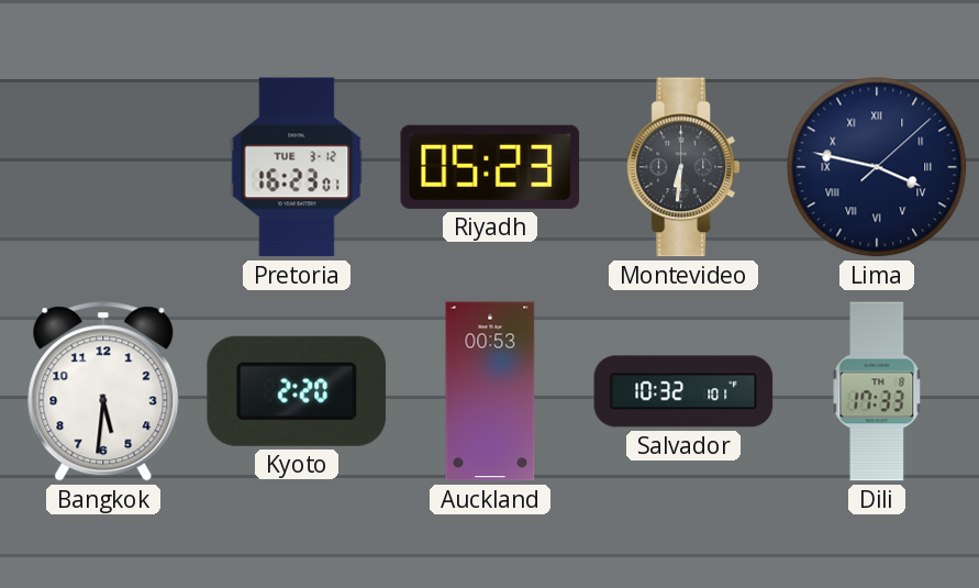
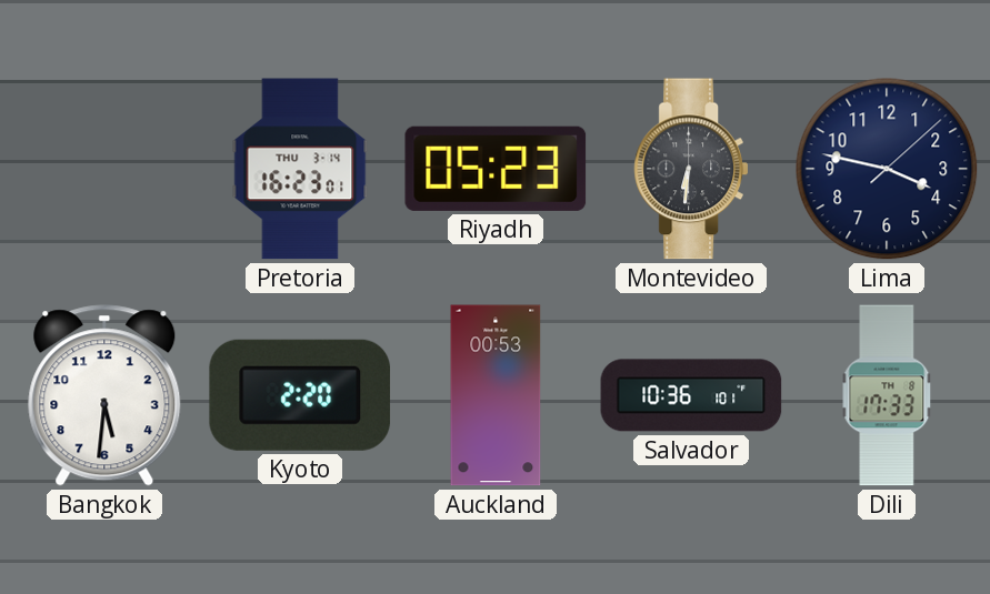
Pretoria date: TUE 3-12 -> THU 3-14 (300, 169)
Lima numerals: Roman -> Arabic (887, 169)
Salvador: 10:32 -> 10:36 (691, 395)
